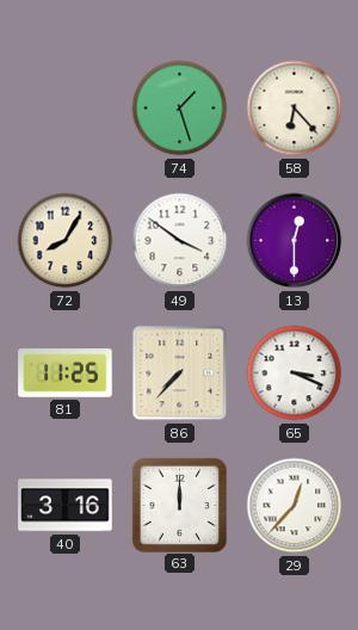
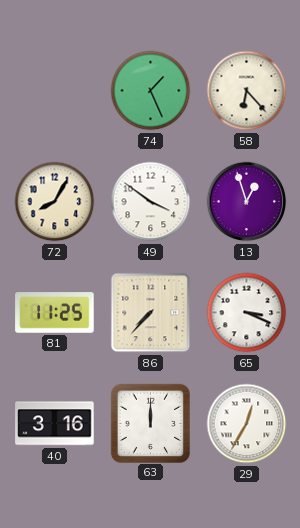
74: 1:27 -> 1:26 (151, 91)
13: 12:30 -> 12:57 (247, 202)
29: 12:37 -> 12:35 (247, 424)
